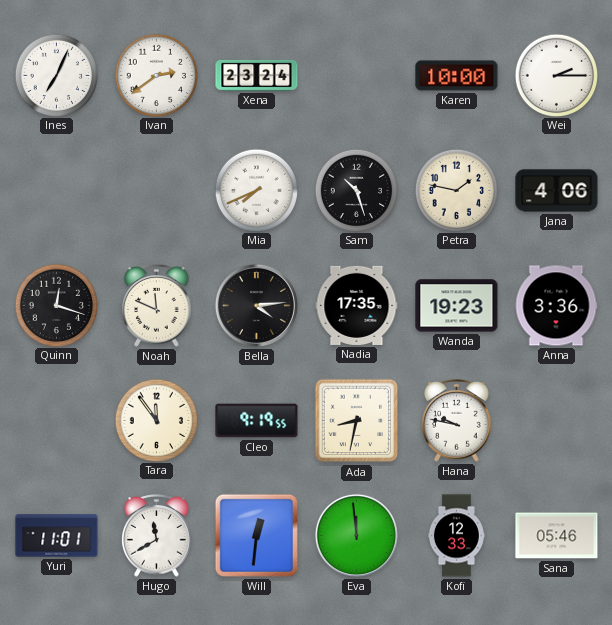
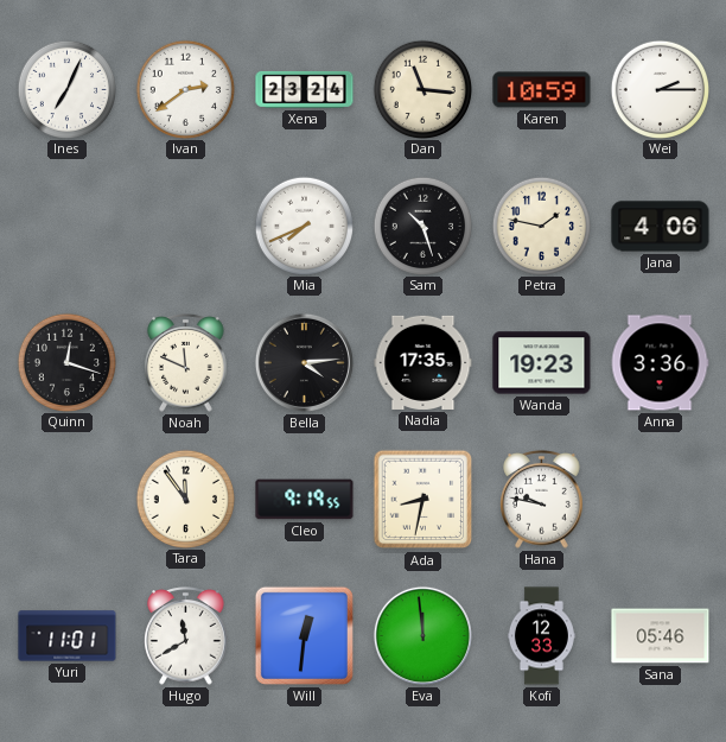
Dan: none -> 11:16 (422, 89)
Karen: 10:00 -> 10:59 (542, 90)
